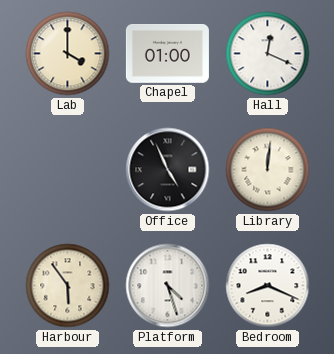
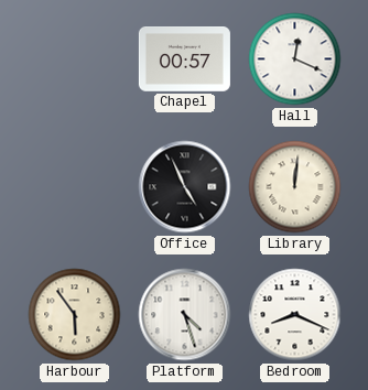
Lab: 4:00 -> none (68, 54)
Chapel: 01:00 -> 00:57 (184, 59)
